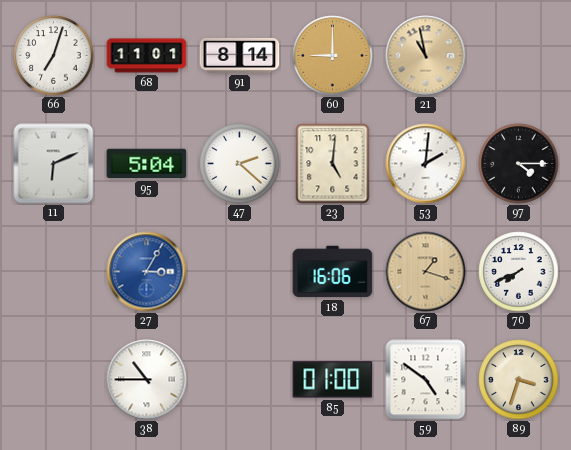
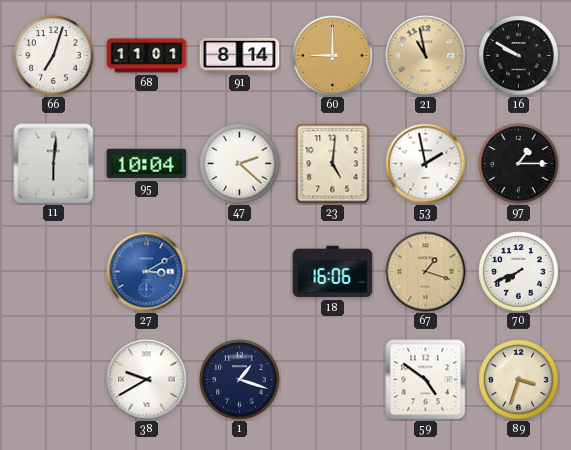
16: none -> 9:50 (519, 56)
11: 6:11 -> 6:01 (54, 164)
95: 5:04 -> 10:04 (147, 164)
53: 2:01 -> 1:58 (426, 164)
97: 4:15 -> 1:15 (519, 164)
27: 3:05 -> 3:10 (147, 272)
38: 10:45 -> 9:40 (147, 380)
1: none -> 1:18 (240, 380)
85: 01:00 -> none (333, 380)
